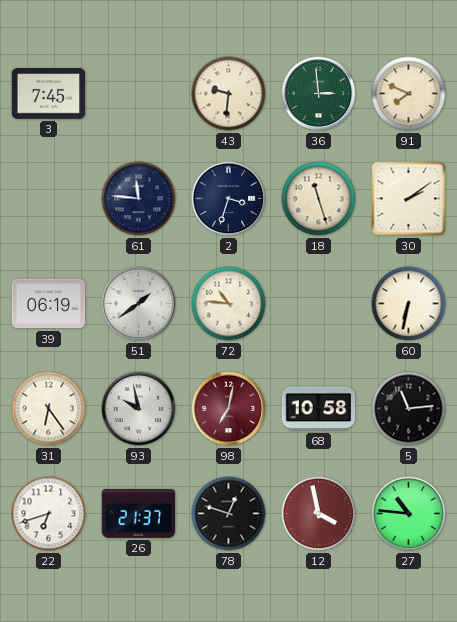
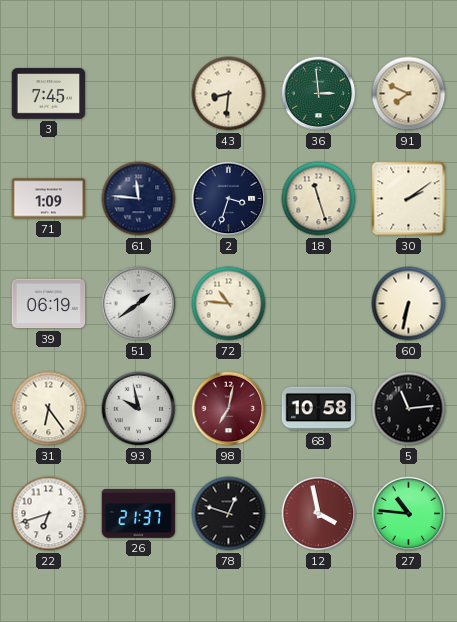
43: 9:31 -> 8:31 (229, 94)
71: none -> 1:09 (49, 199)
